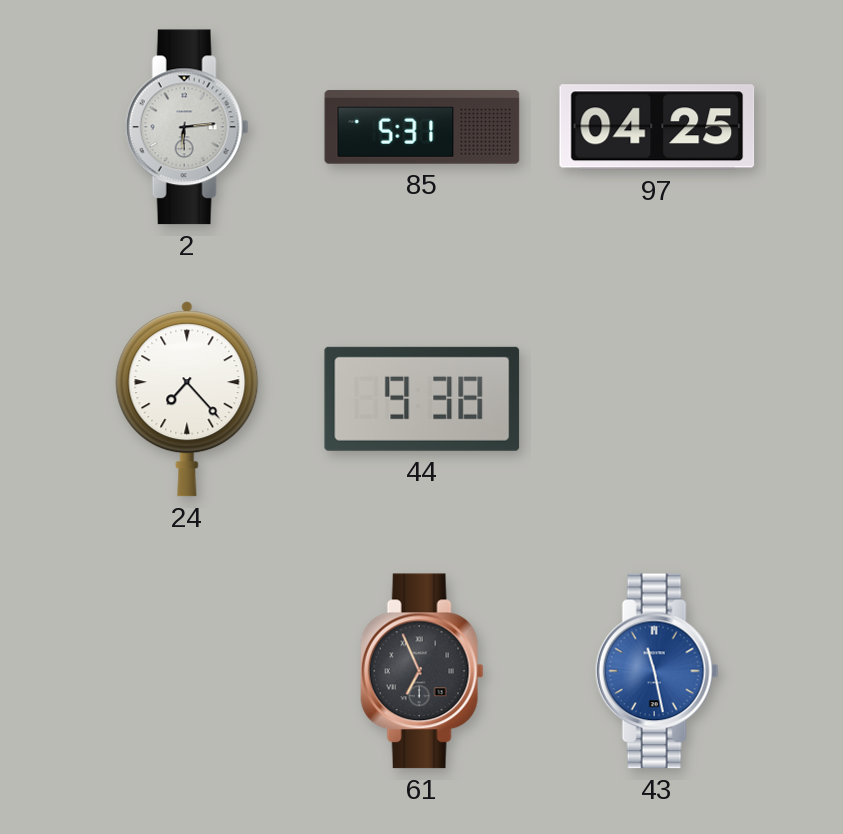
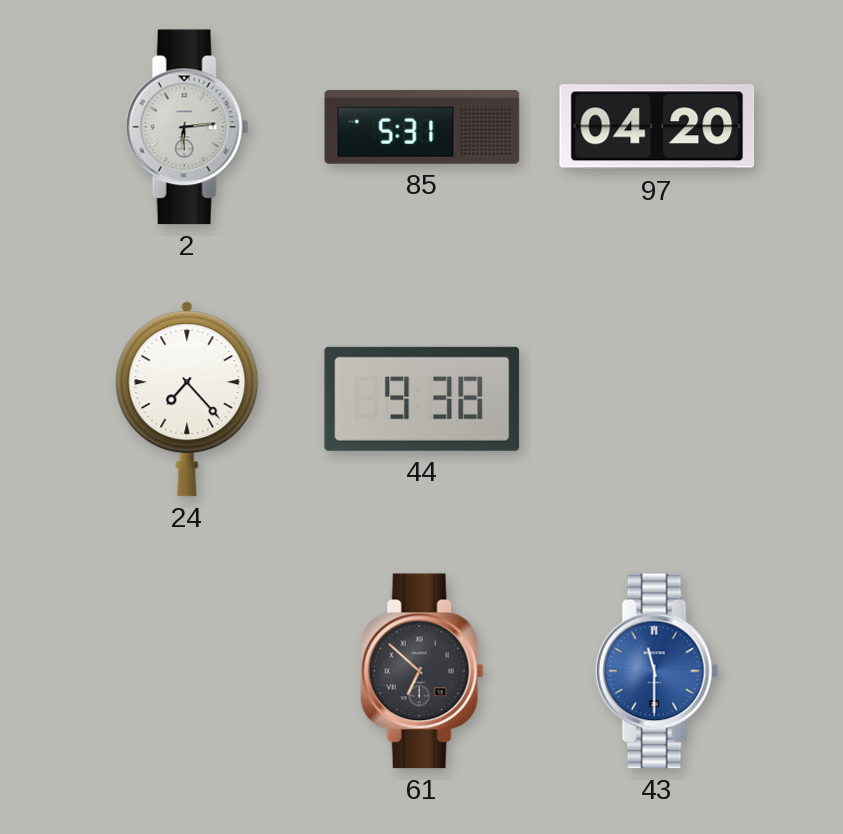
97: 04:25 -> 04:20 (657, 127)
61: 6:56 -> 6:52 (422, 671)
43: 11:28 -> 11:30 (657, 671)
